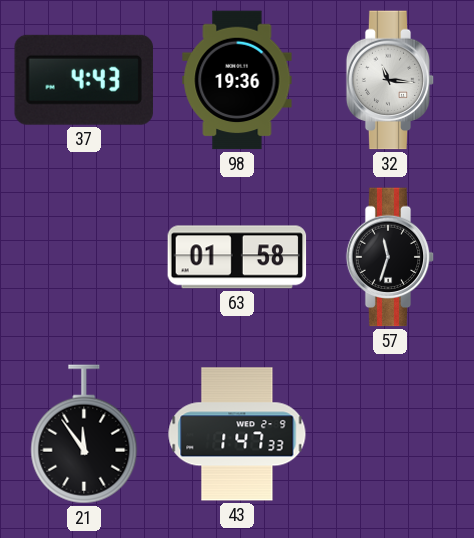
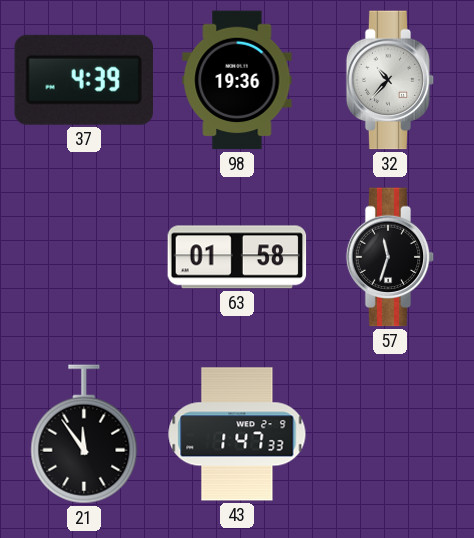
37: 4:43 -> 4:39 (84, 80)
32: 11:16 -> 10:37 (390, 80)
